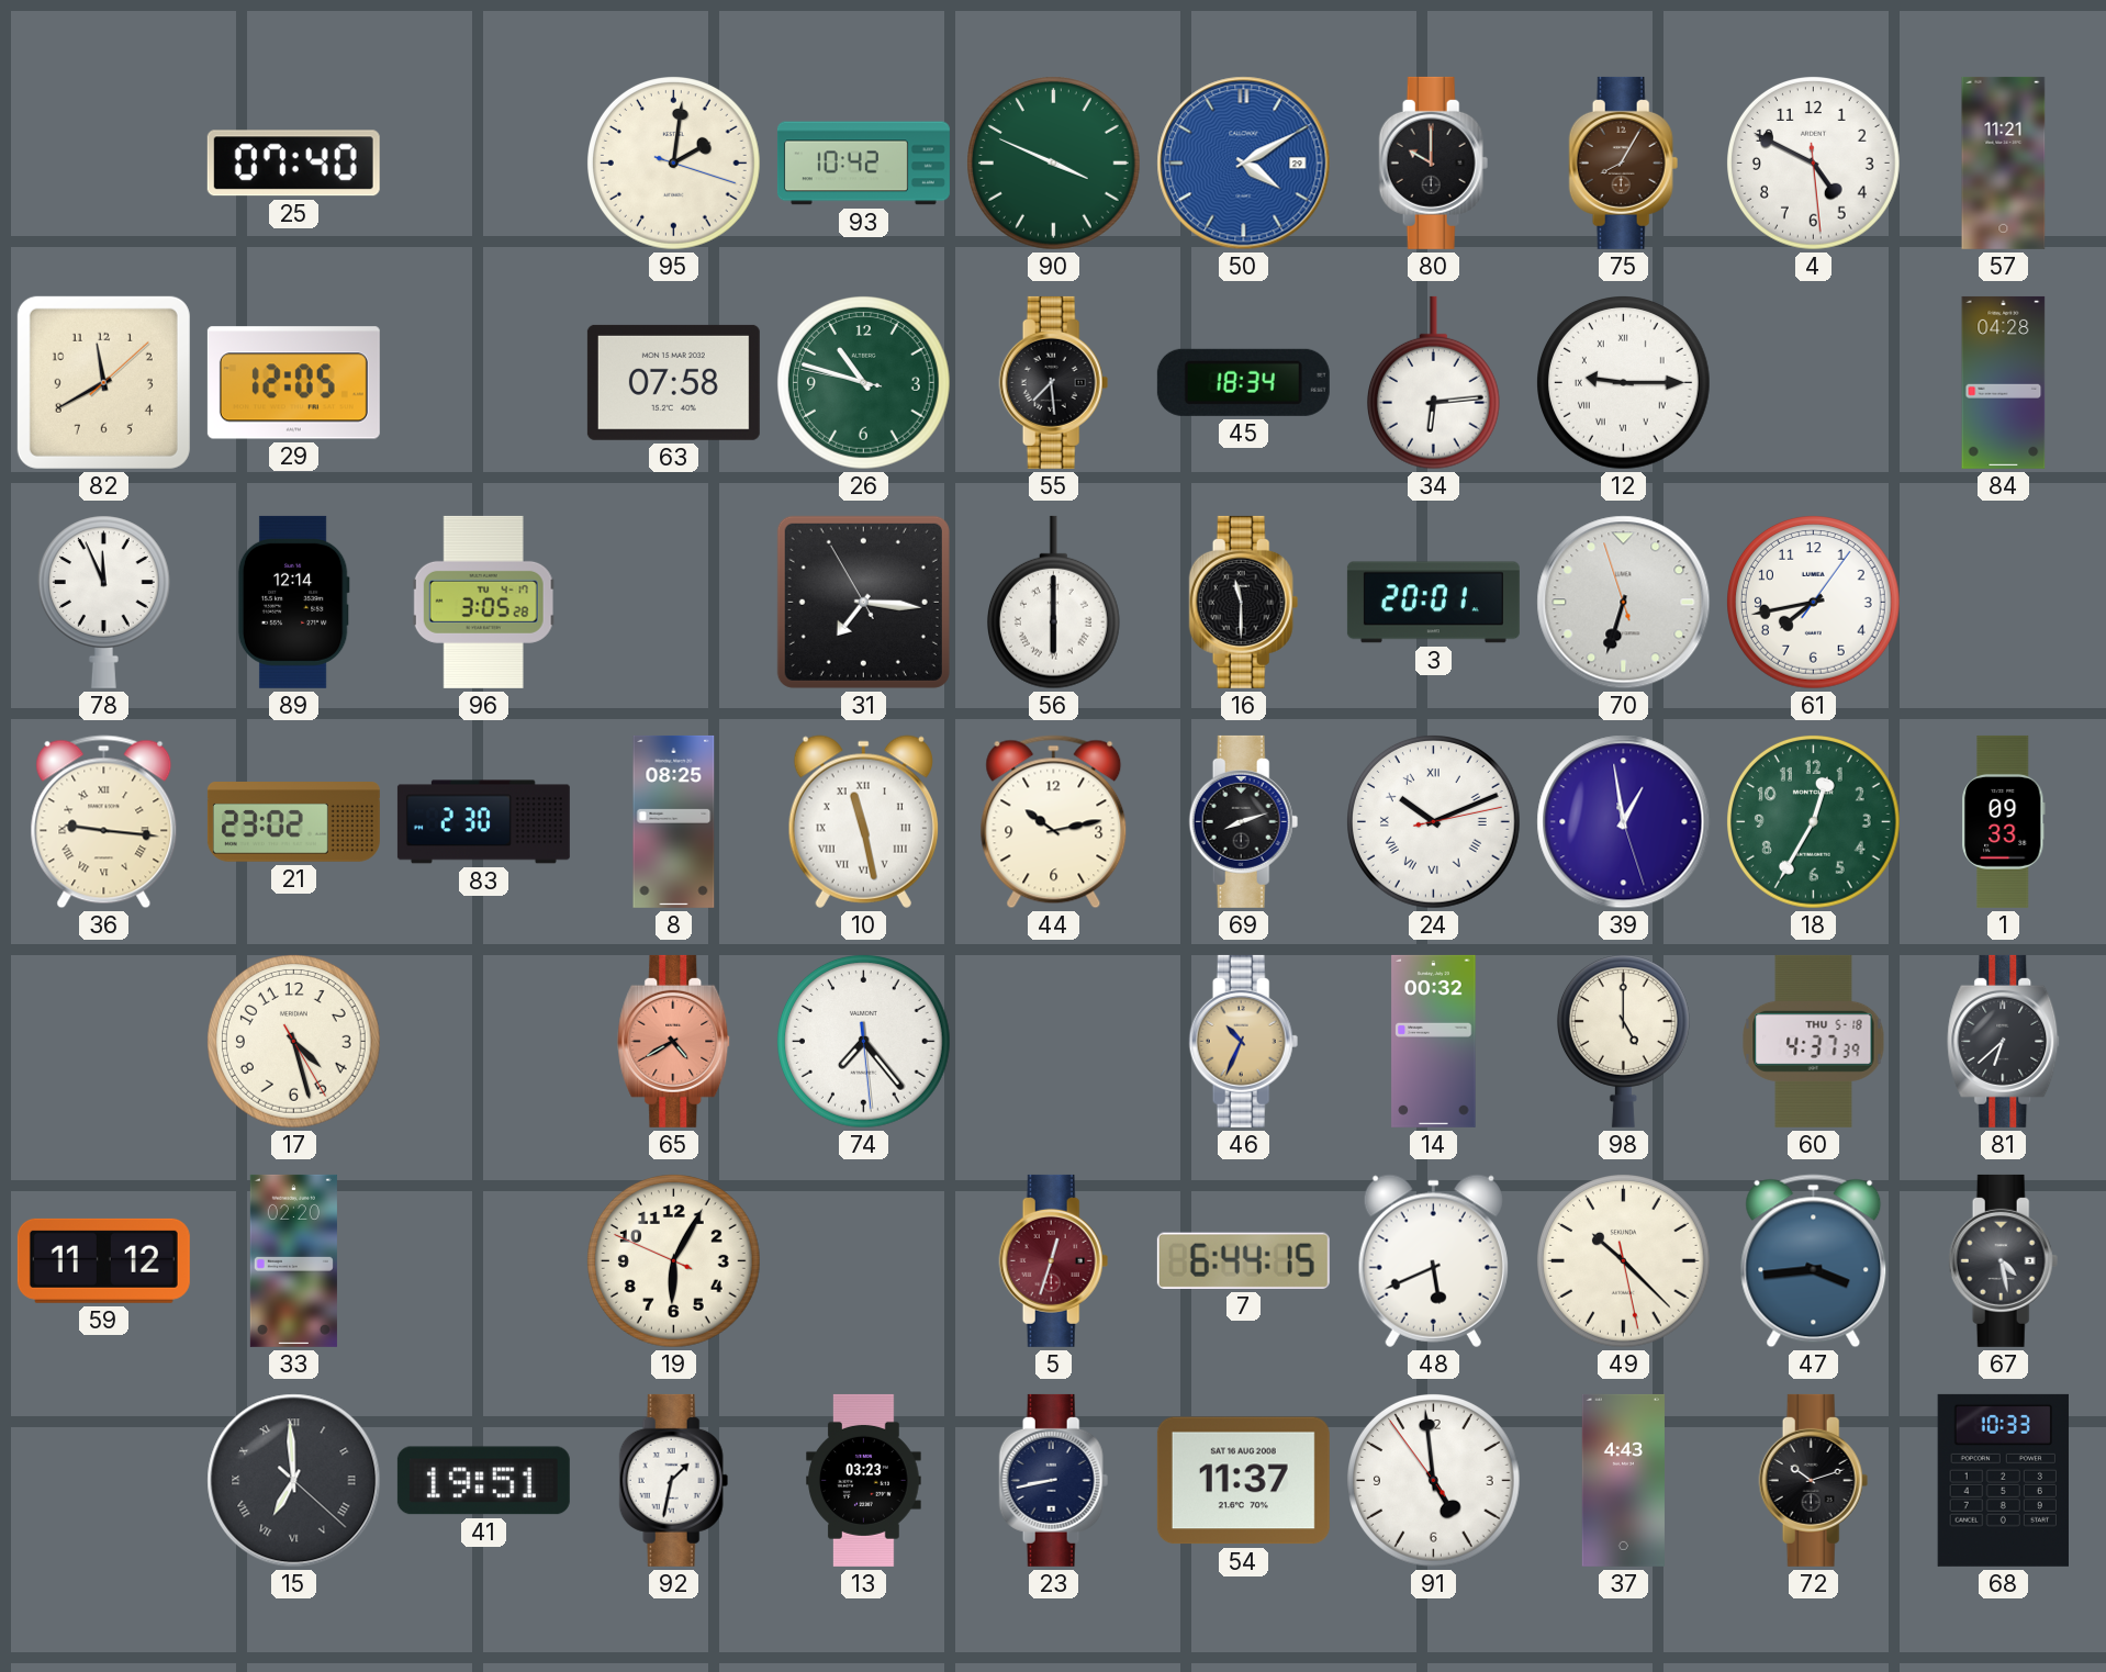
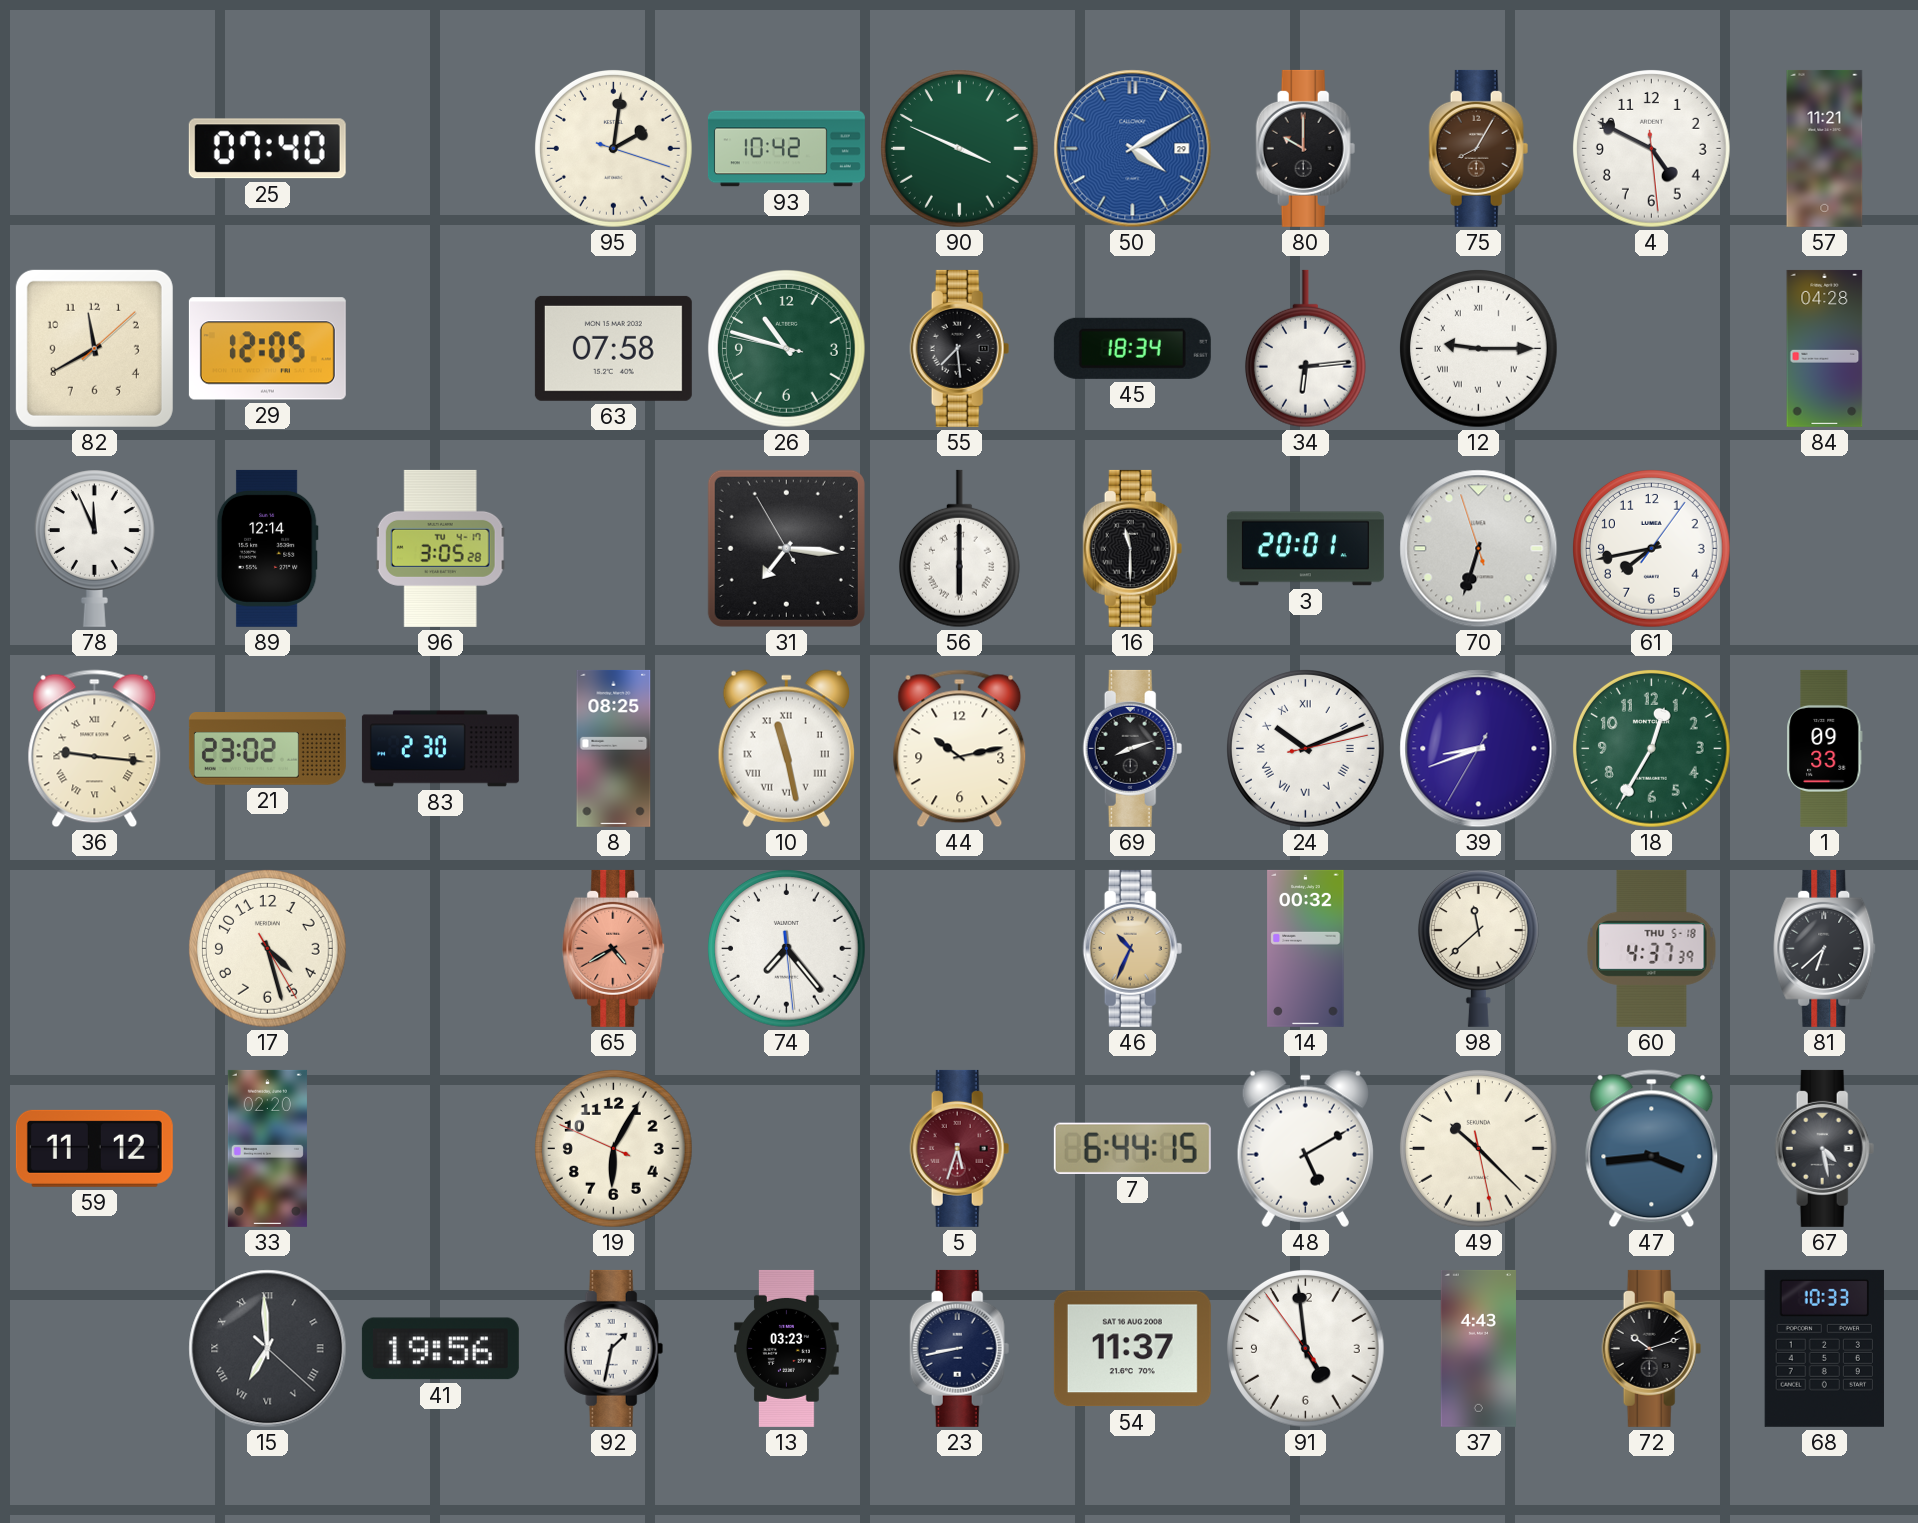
39: 12:58 -> 8:41 (1479, 749)
98: 5:00 -> 11:38 (1478, 948)
5: 12:33 -> 5:33 (960, 1148)
48: 5:41 -> 5:10 (1305, 1148)
41: 19:51 -> 19:56 (440, 1349)
